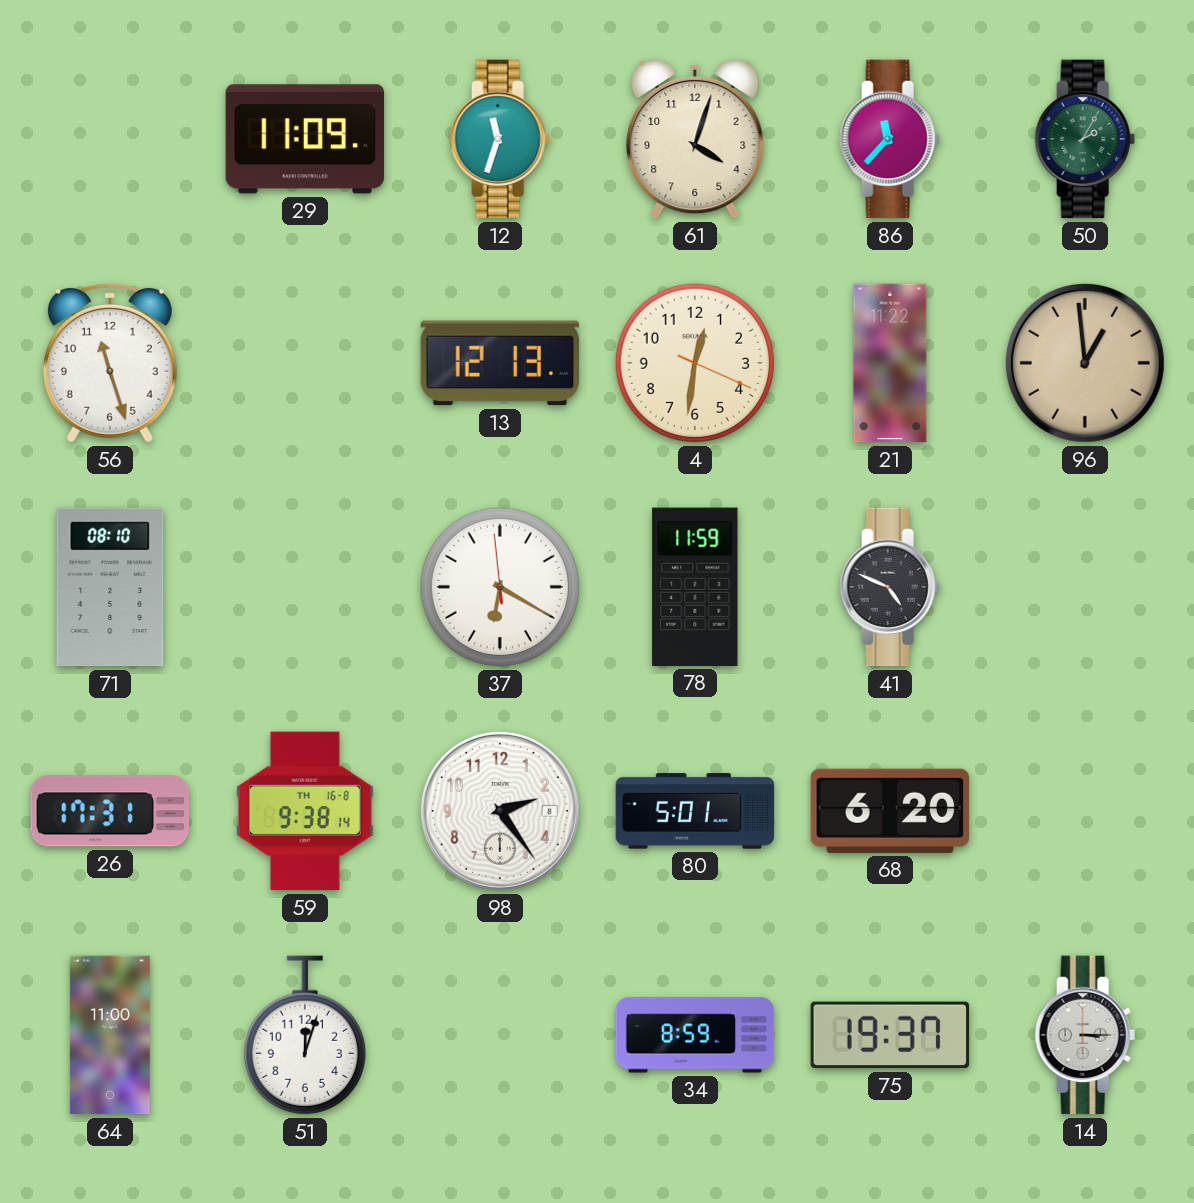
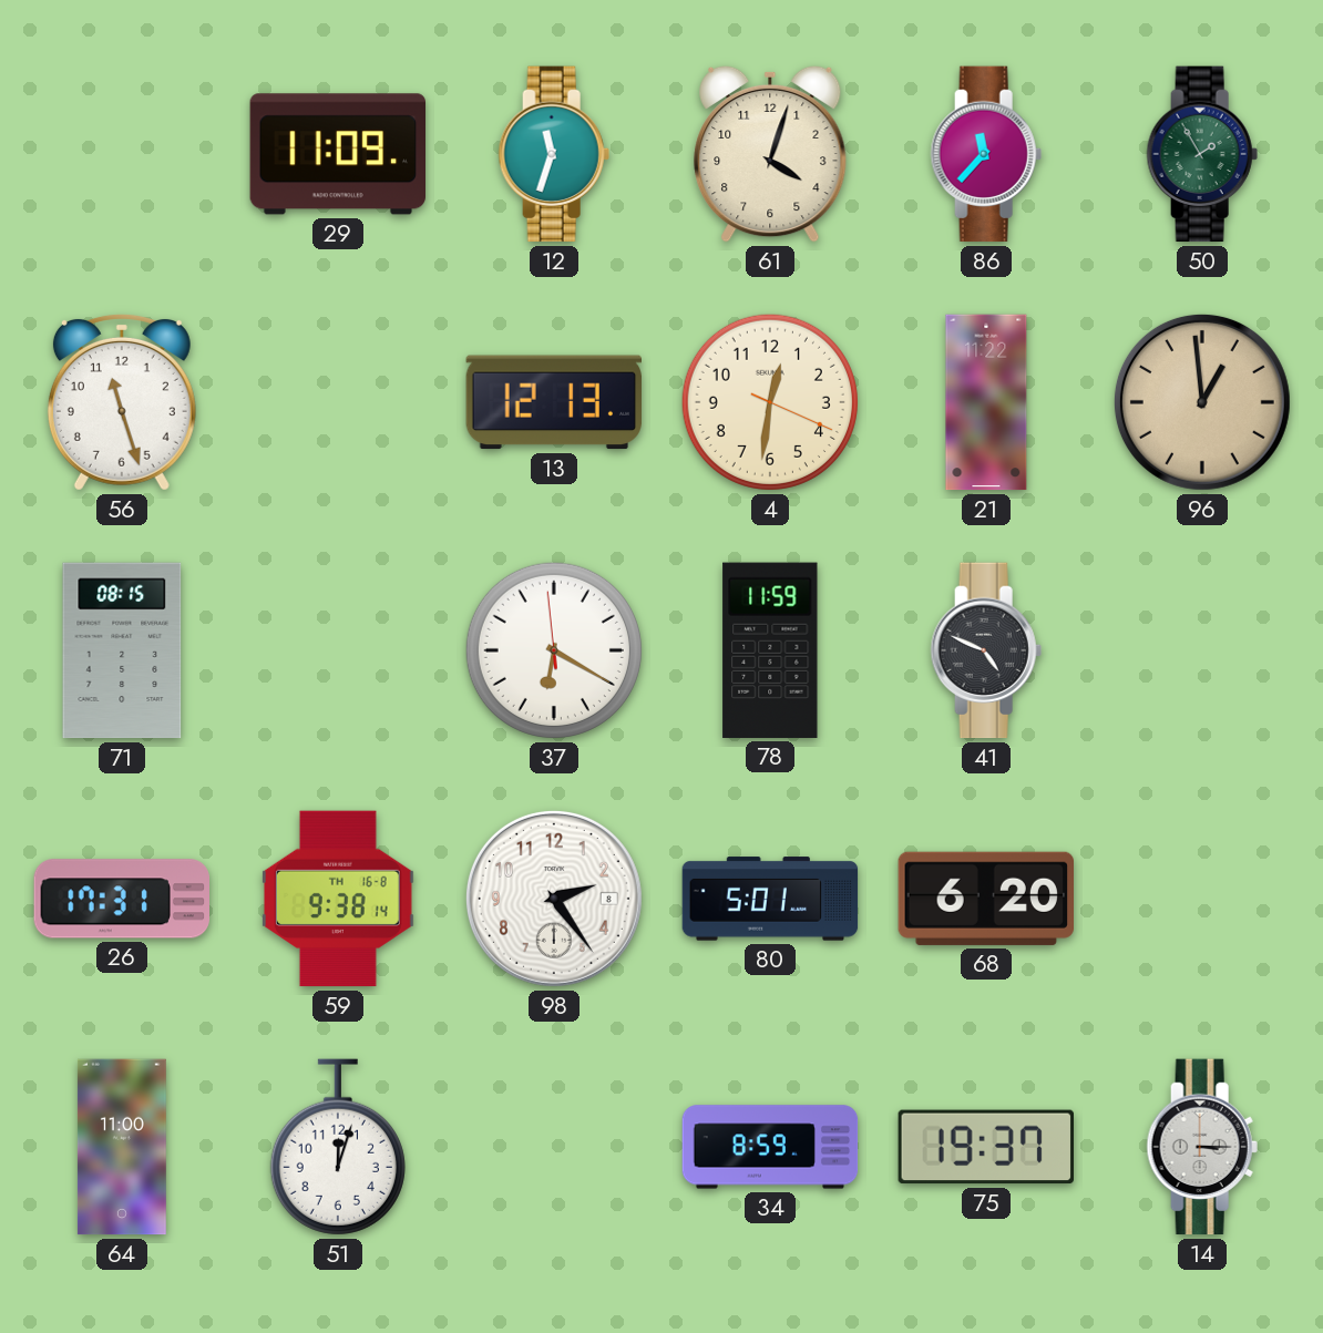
50: 2:05 -> 1:55 (1202, 154)
71: 08:10 -> 08:15 (122, 650)
